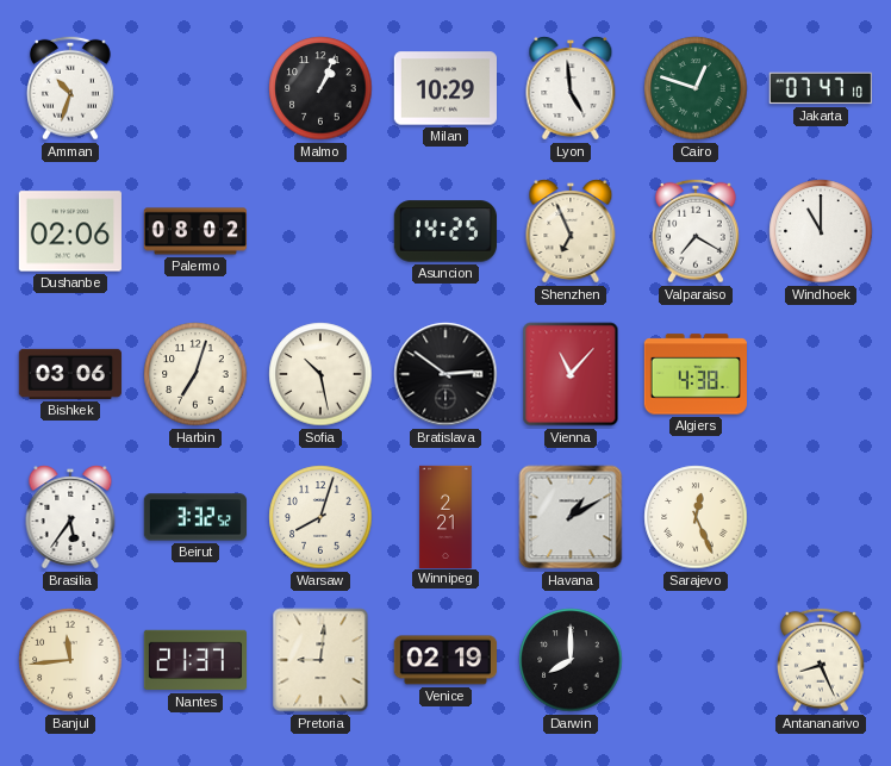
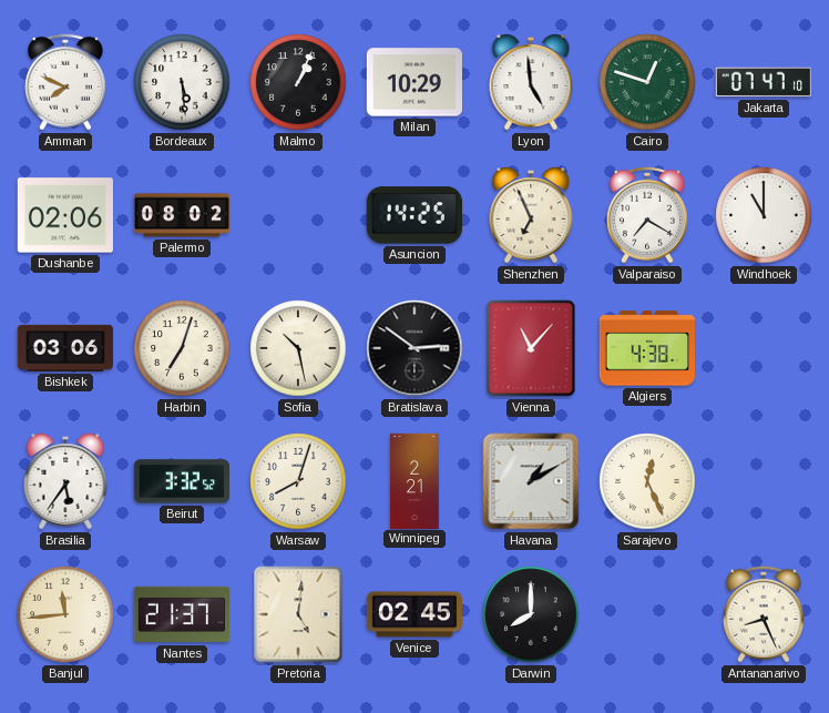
Amman: 10:33 -> 7:49 (65, 82)
Bordeaux: none -> 5:29 (182, 82)
Pretoria: 9:01 -> 5:01 (298, 614)
Venice: 02:19 -> 02:45 (413, 614)
